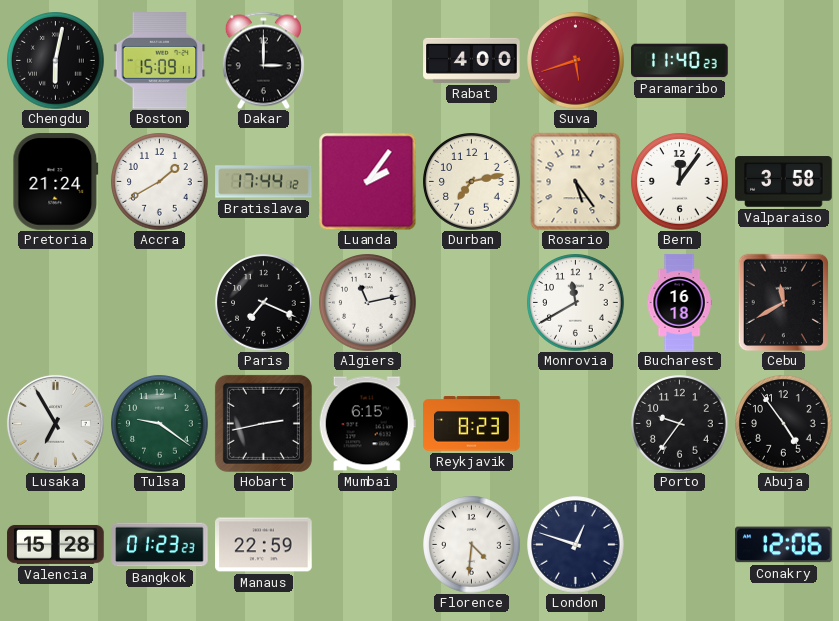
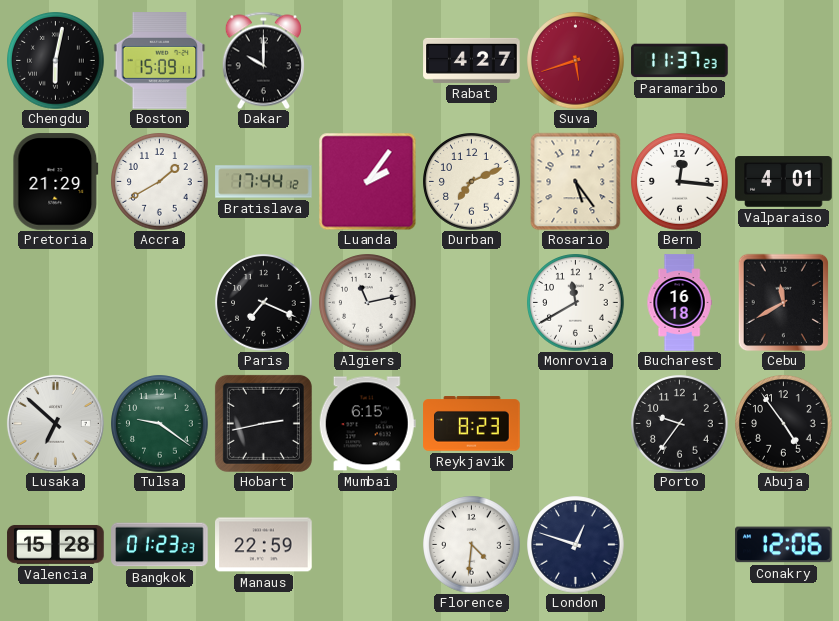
Dakar: 3:00 -> 10:00 (263, 60)
Rabat: 4:00 -> 4:27 (472, 60)
Paramaribo: 11:40 -> 11:37 (680, 61)
Pretoria: 21:24 -> 21:29 (56, 182)
Durban: 7:13 -> 7:11 (472, 182)
Bern: 12:06 -> 12:16 (680, 182)
Valparaiso: 3:58 -> 4:01 (784, 182)
Lusaka: 6:55 -> 6:52 (55, 423)
